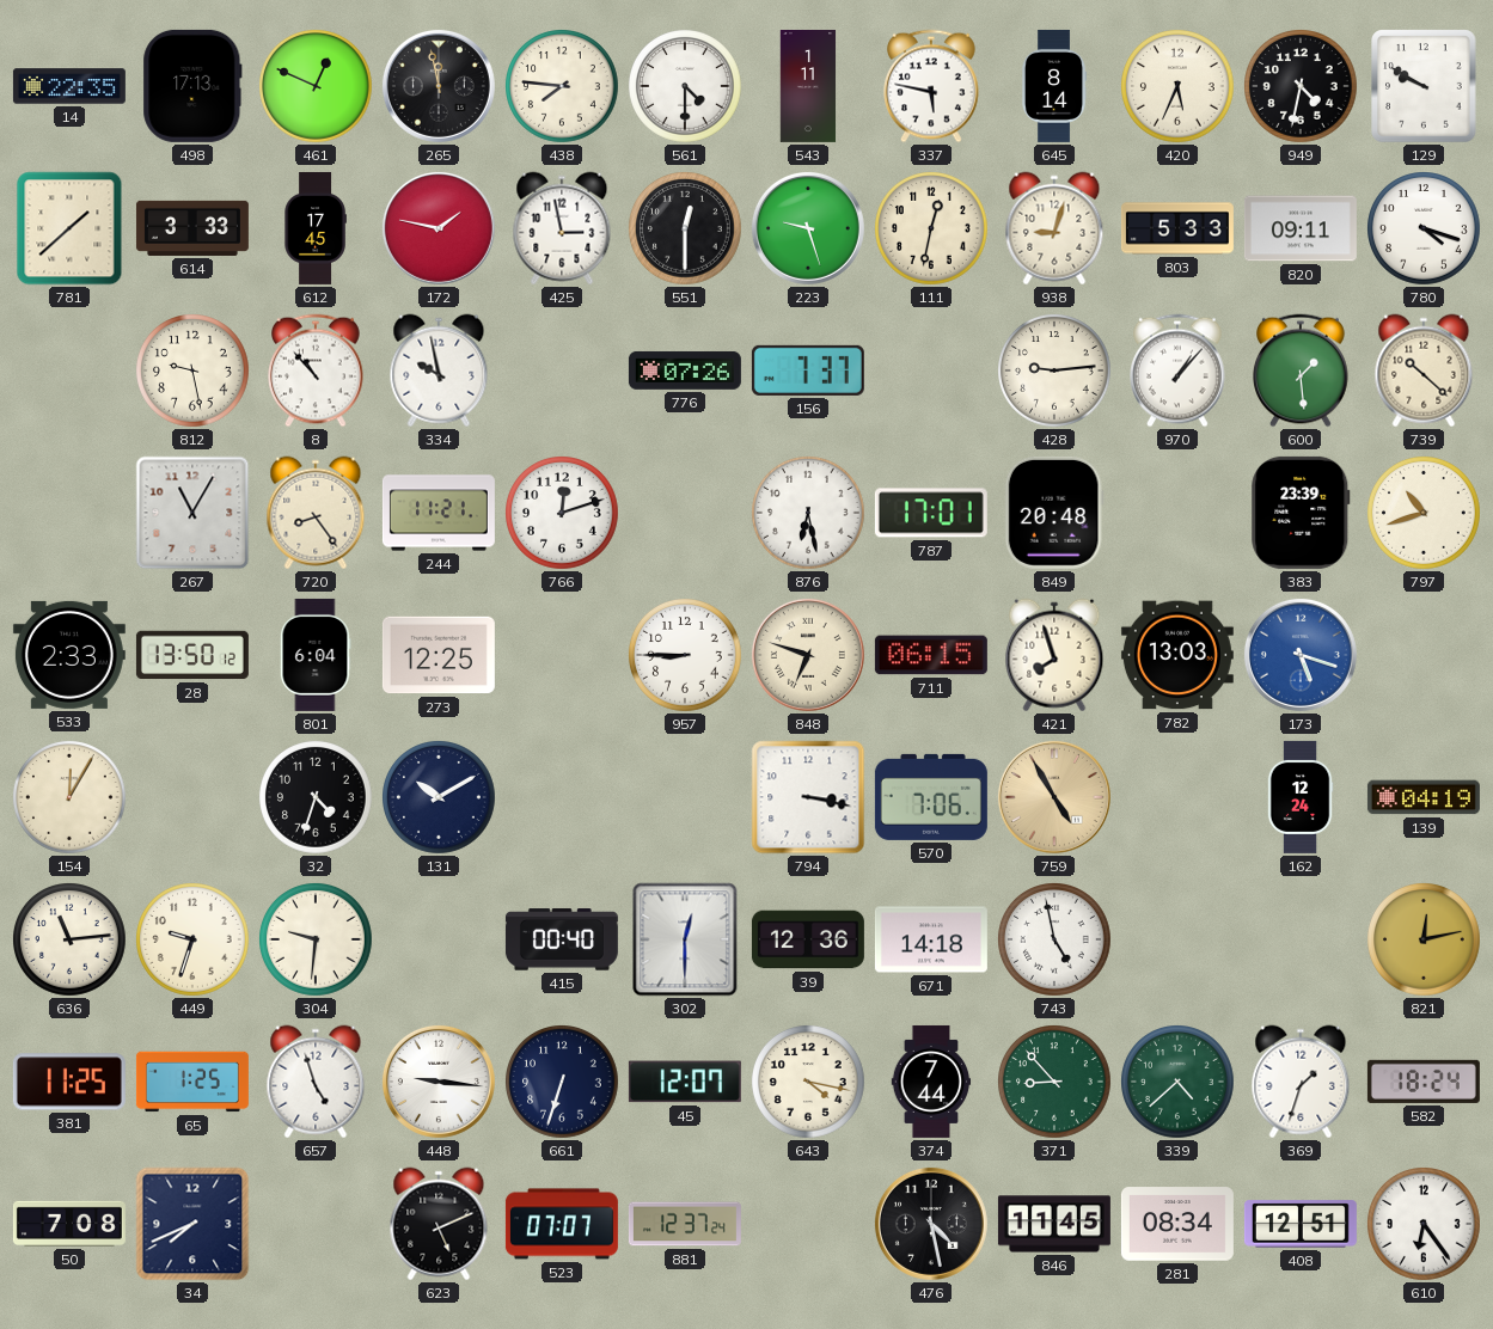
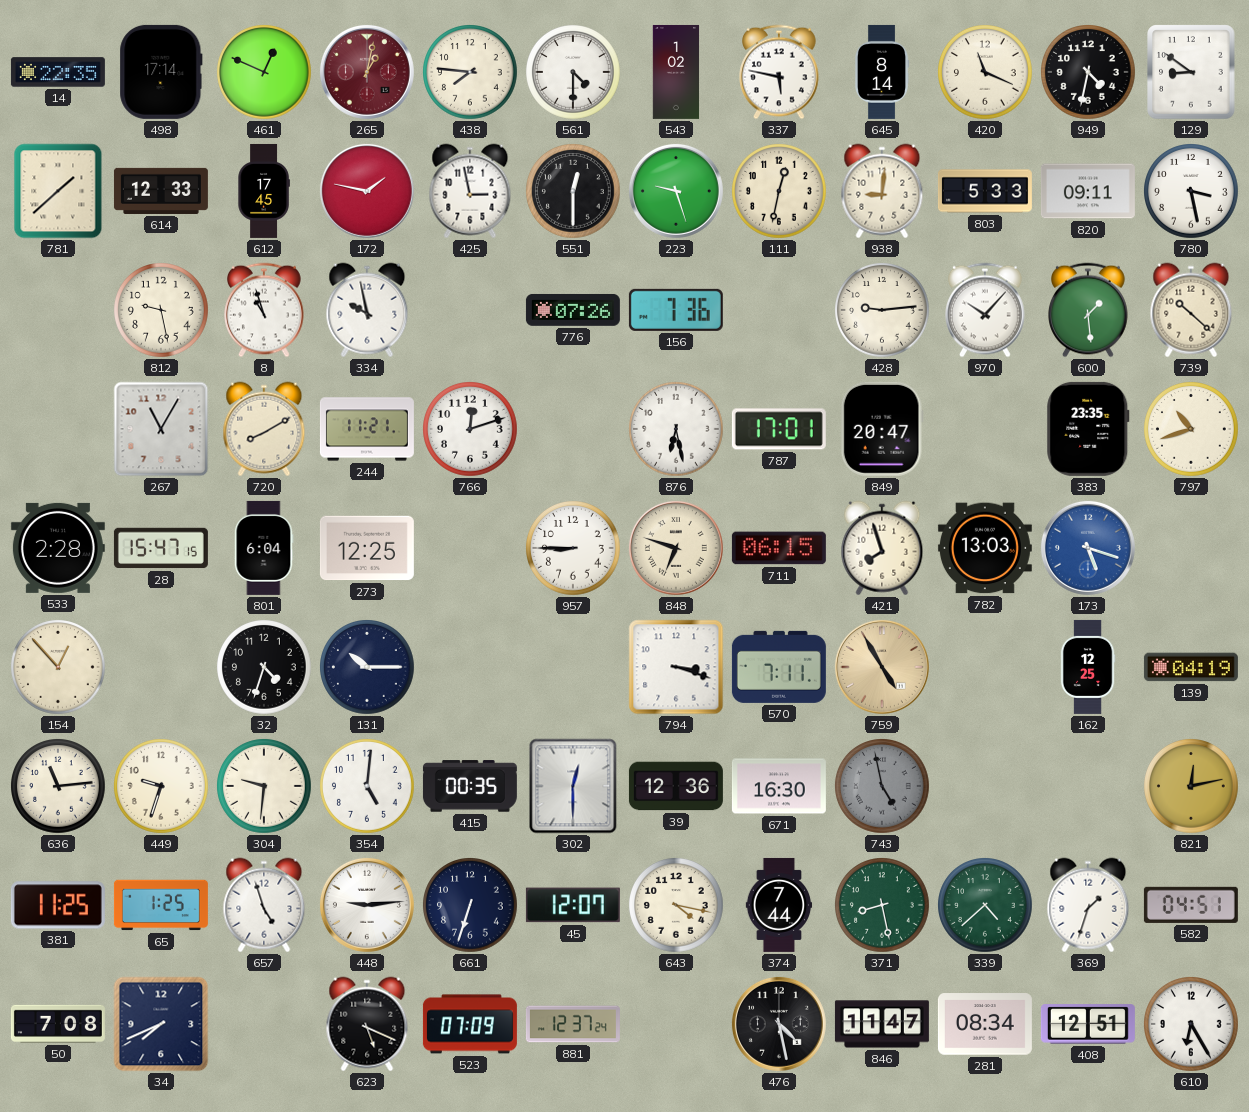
498: 17:13 -> 17:14 (161, 72)
265: 11:58 -> 1:02 (367, 72)
265 dial: black -> burgundy (367, 72)
543: 1:11 -> 1:02 (676, 72)
420: 5:34 -> 11:19 (986, 73)
129: 9:50 -> 8:51 (1191, 72)
614: 3:33 -> 12:33 (161, 191)
938: 9:03 -> 9:01 (882, 191)
780: 4:18 -> 3:28 (1192, 192)
8: 10:53 -> 10:57 (265, 310)
156: 7:37 -> 7:36 (676, 310)
970: 1:07 -> 10:07 (986, 310)
720: 8:24 -> 8:10 (264, 429)
849: 20:48 -> 20:47 (882, 429)
383: 23:39 -> 23:35 (1088, 429)
533: 2:33 -> 2:28 (58, 548)
28: 13:50 -> 15:47 (161, 548)
154: 12:05 -> 12:53 (59, 668)
131: 10:10 -> 10:15 (368, 668)
794: 3:17 -> 3:18 (676, 667)
570: 7:06 -> 7:11 (779, 667)
162: 12:24 -> 12:25 (1088, 667)
354: none -> 5:01 (368, 787)
415: 00:40 -> 00:35 (470, 786)
671: 14:18 -> 16:30 (779, 786)
743 dial: white -> grey (883, 787)
448: 9:16 -> 9:14 (367, 905)
371: 8:53 -> 8:28 (883, 906)
582: 18:24 -> 04:51 (1191, 905)
623: 5:11 -> 5:19 (367, 1024)
523: 07:07 -> 07:09 (470, 1024)
846: 11:45 -> 11:47 (882, 1024)
610: 6:24 -> 6:25 (1192, 1025)
